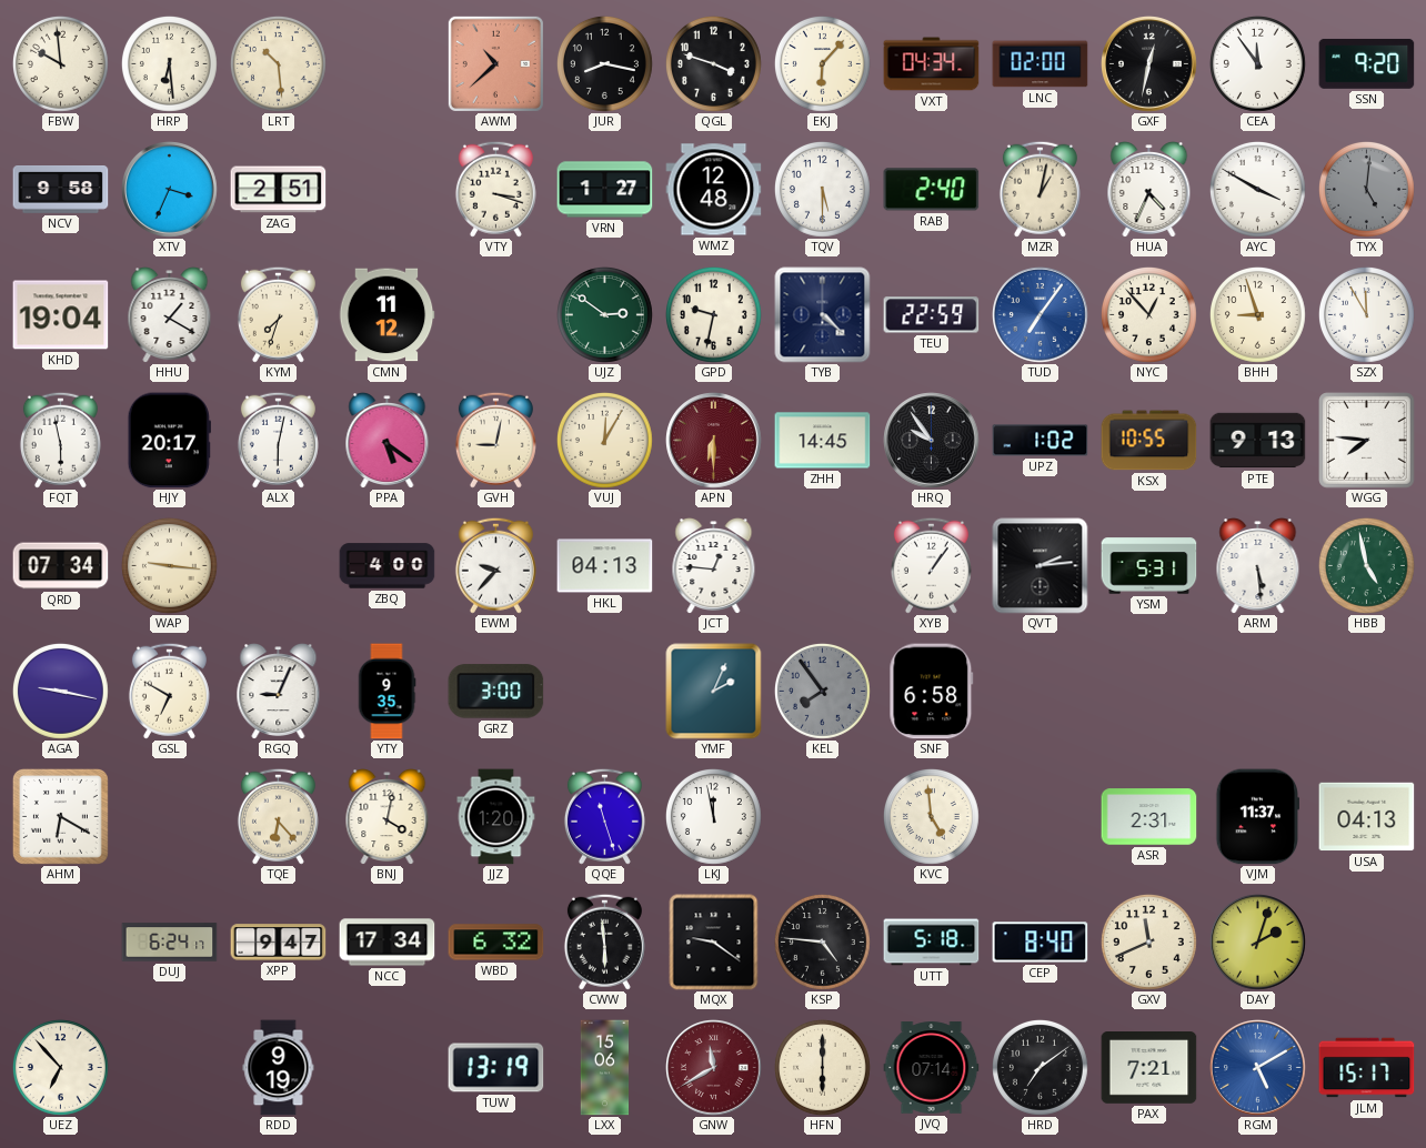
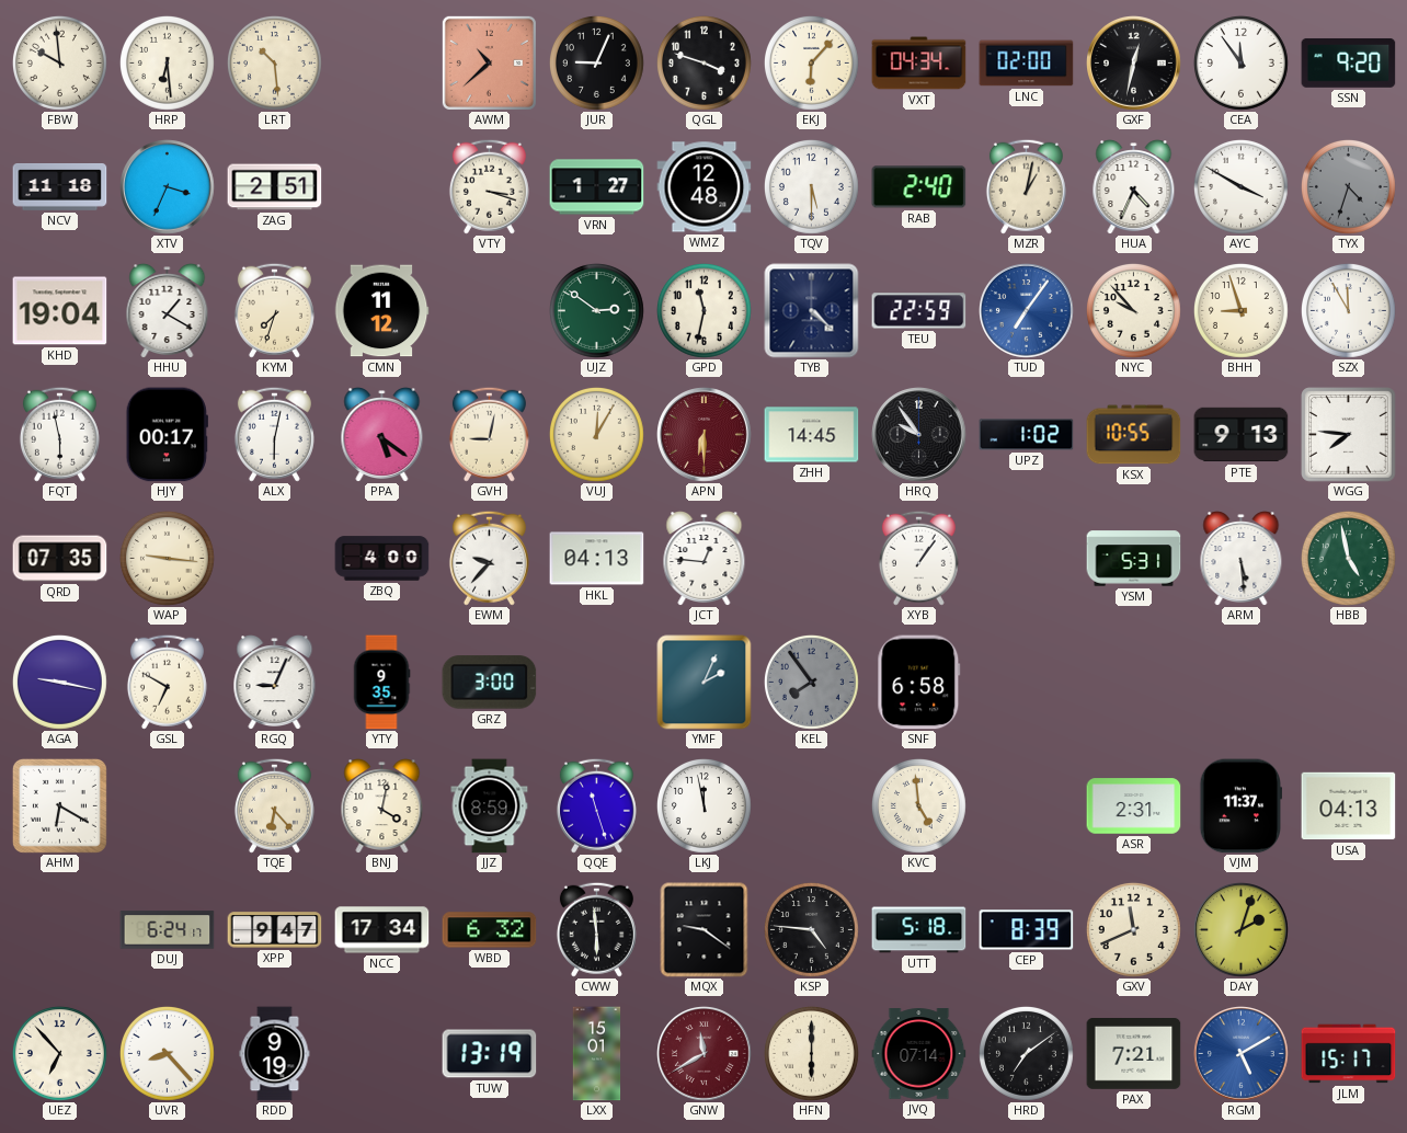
JUR: 8:17 -> 9:04 (596, 62)
NCV: 9:58 -> 11:18 (60, 187)
TYX: 5:01 -> 4:33 (1348, 186)
GPD: 9:32 -> 11:32 (703, 310)
NYC: 12:53 -> 9:53 (1133, 310)
HJY: 20:17 -> 00:17 (167, 435)
QRD: 07:34 -> 07:35 (60, 559)
QVT: 2:14 -> none (1041, 566)
JJZ: 1:20 -> 8:59 (490, 806)
CEP: 8:40 -> 8:39 (1027, 930)
UVR: none -> 8:23 (167, 1053)
LXX: 15:06 -> 15:01 (597, 1054)
